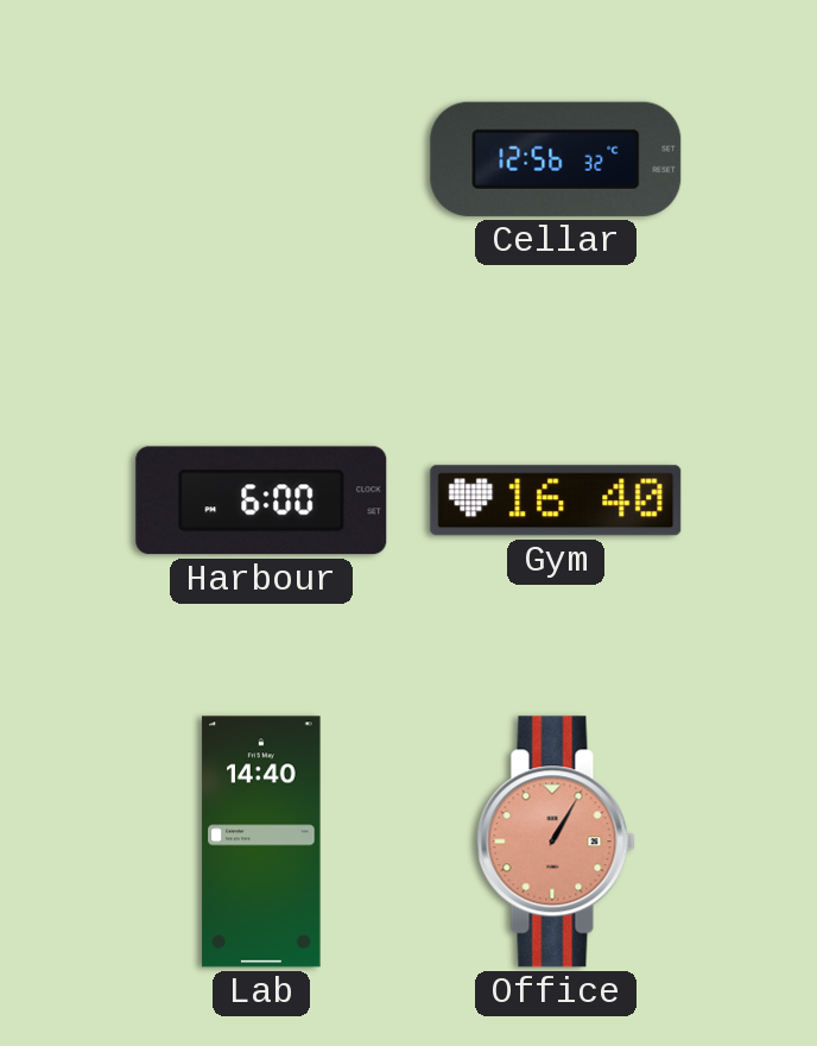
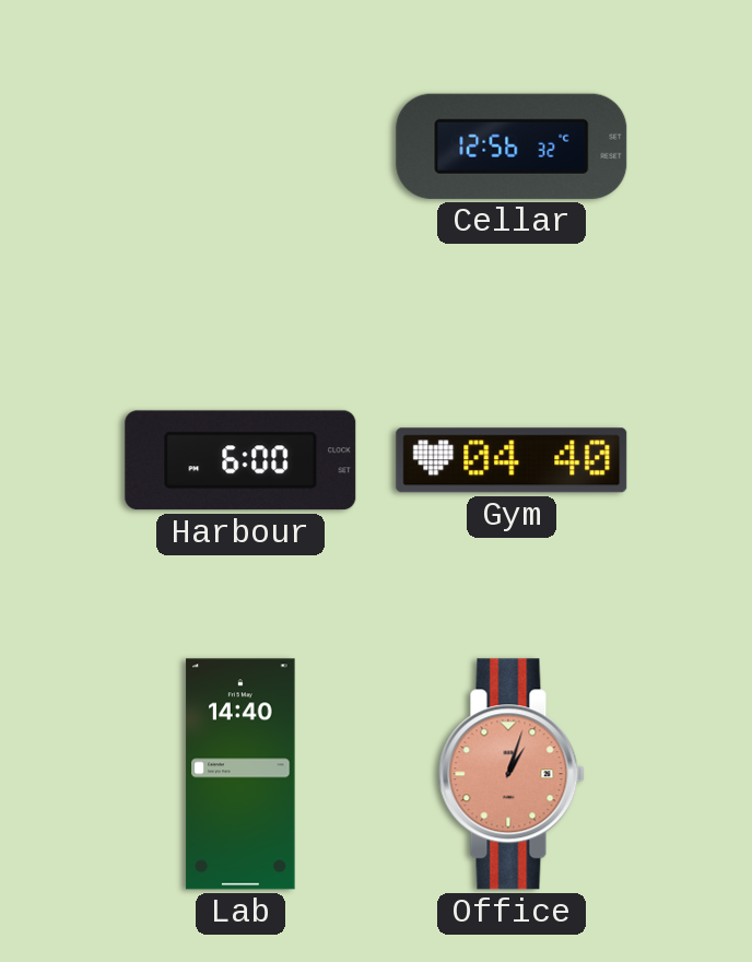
Gym: 16:40 -> 04:40 (512, 460)
Office: 1:05 -> 1:03 (512, 774)
